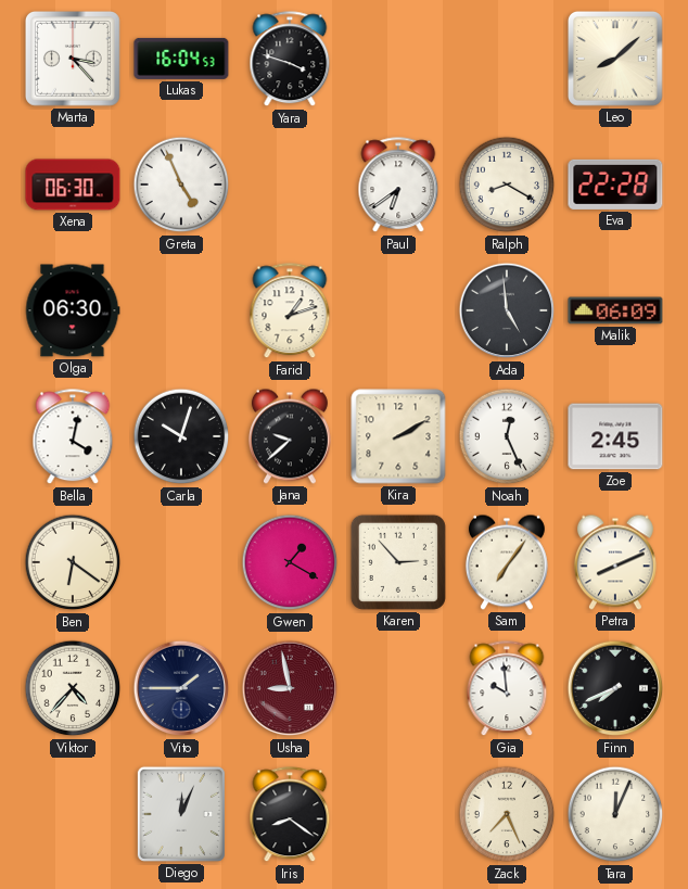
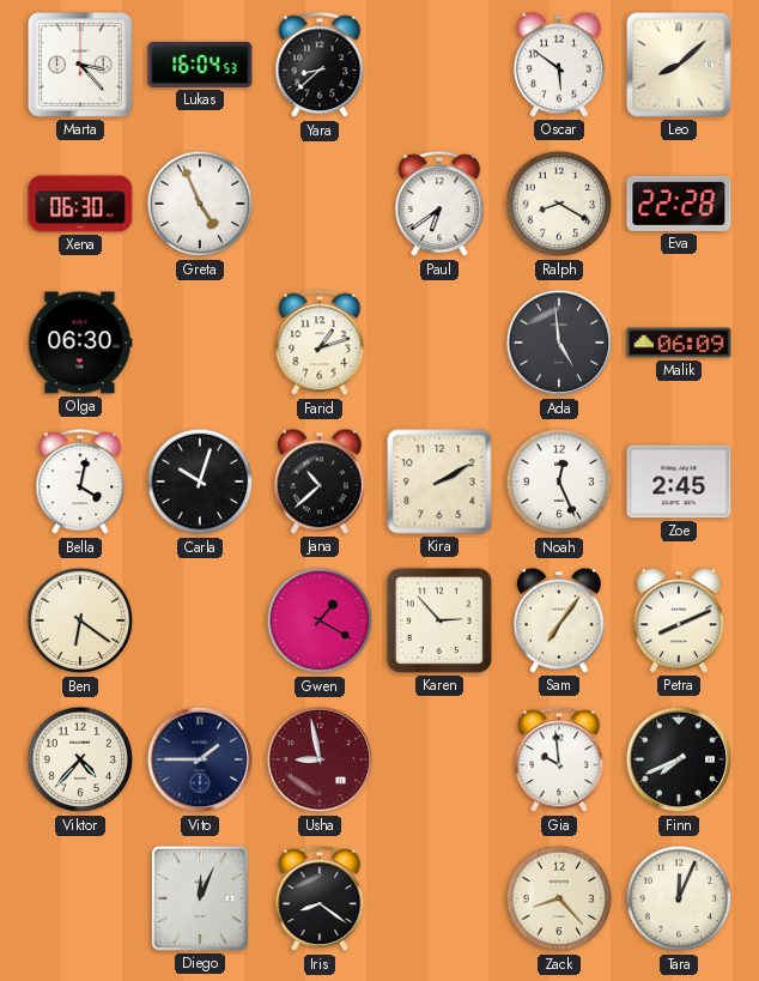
Yara: 3:48 -> 8:38 (320, 66)
Oscar: none -> 5:51 (559, 65)
Jana: 9:38 -> 10:38 (320, 482)
Zack: 7:26 -> 8:23 (559, 898)
